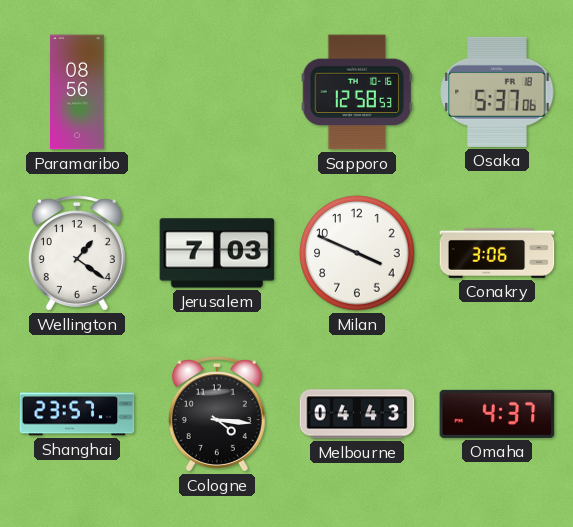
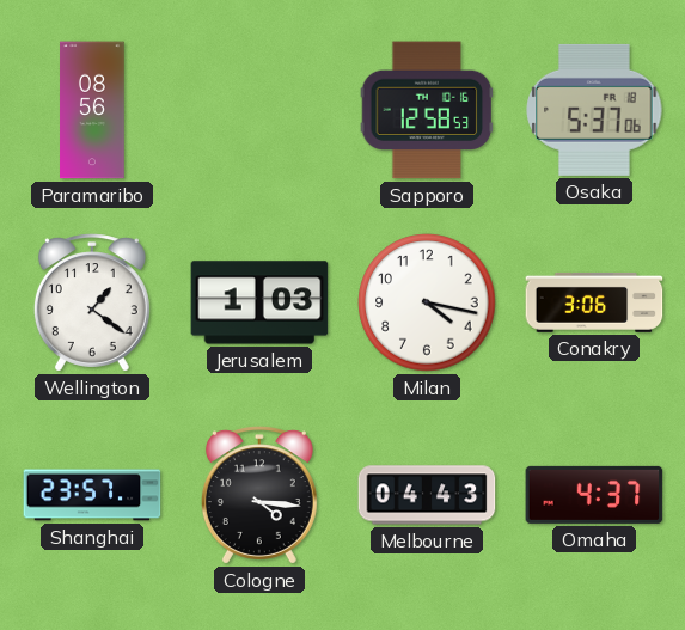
Jerusalem: 7:03 -> 1:03 (259, 302)
Milan: 3:49 -> 4:17 (427, 302)
